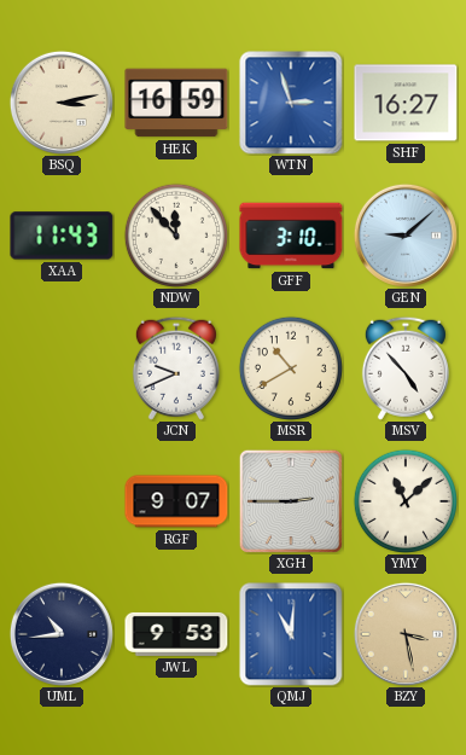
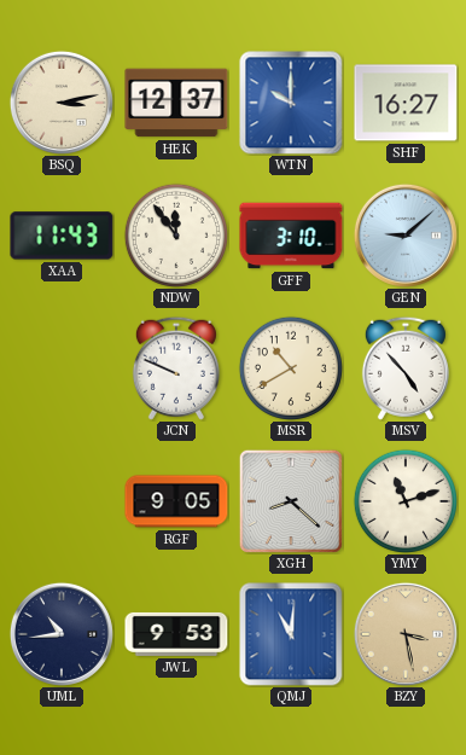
HEK: 16:59 -> 12:37 (176, 103)
WTN: 2:57 -> 10:00 (291, 103)
NDW: 11:53 -> 11:54 (176, 236)
JCN: 9:41 -> 9:49 (176, 368)
RGF: 9:07 -> 9:05 (176, 501)
XGH: 2:45 -> 8:22 (291, 501)
YMY: 11:08 -> 11:12 (406, 501)
